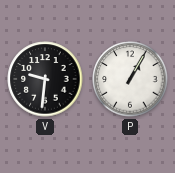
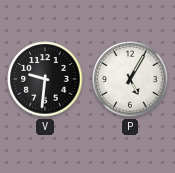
P: 1:05 -> 5:05 (130, 79)
